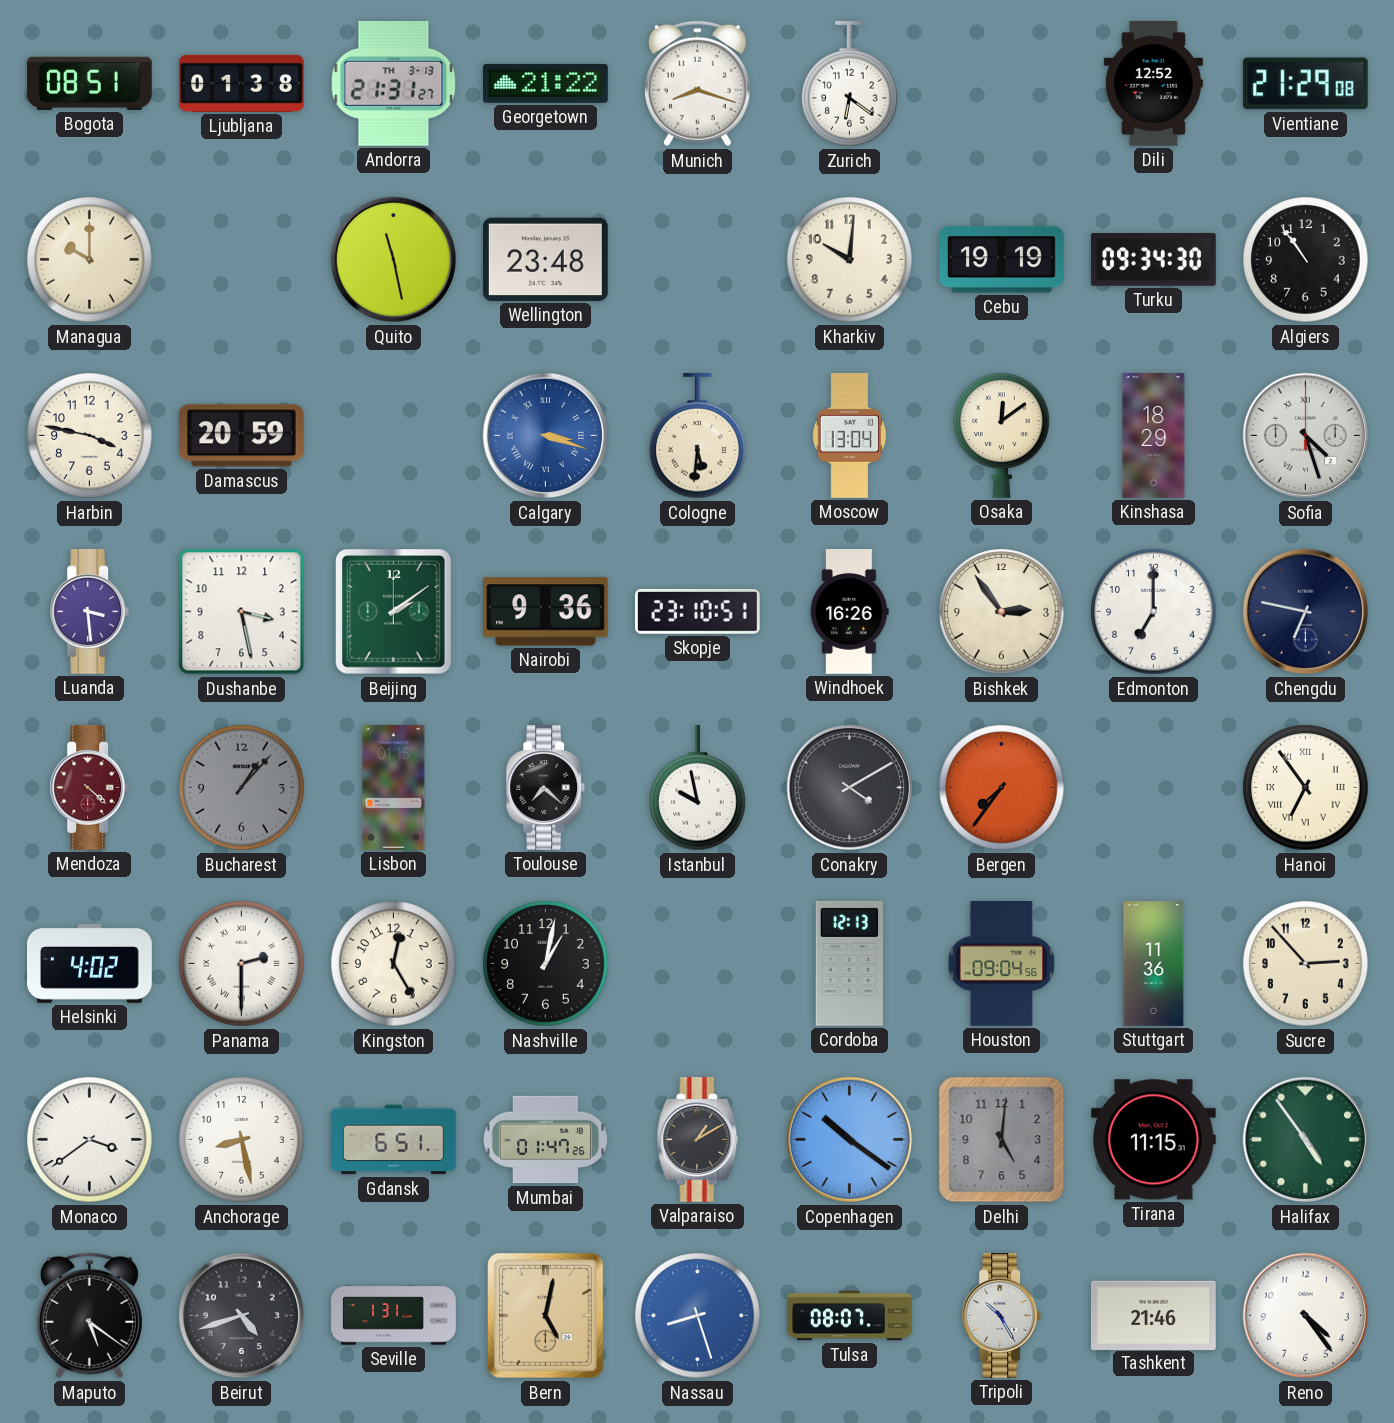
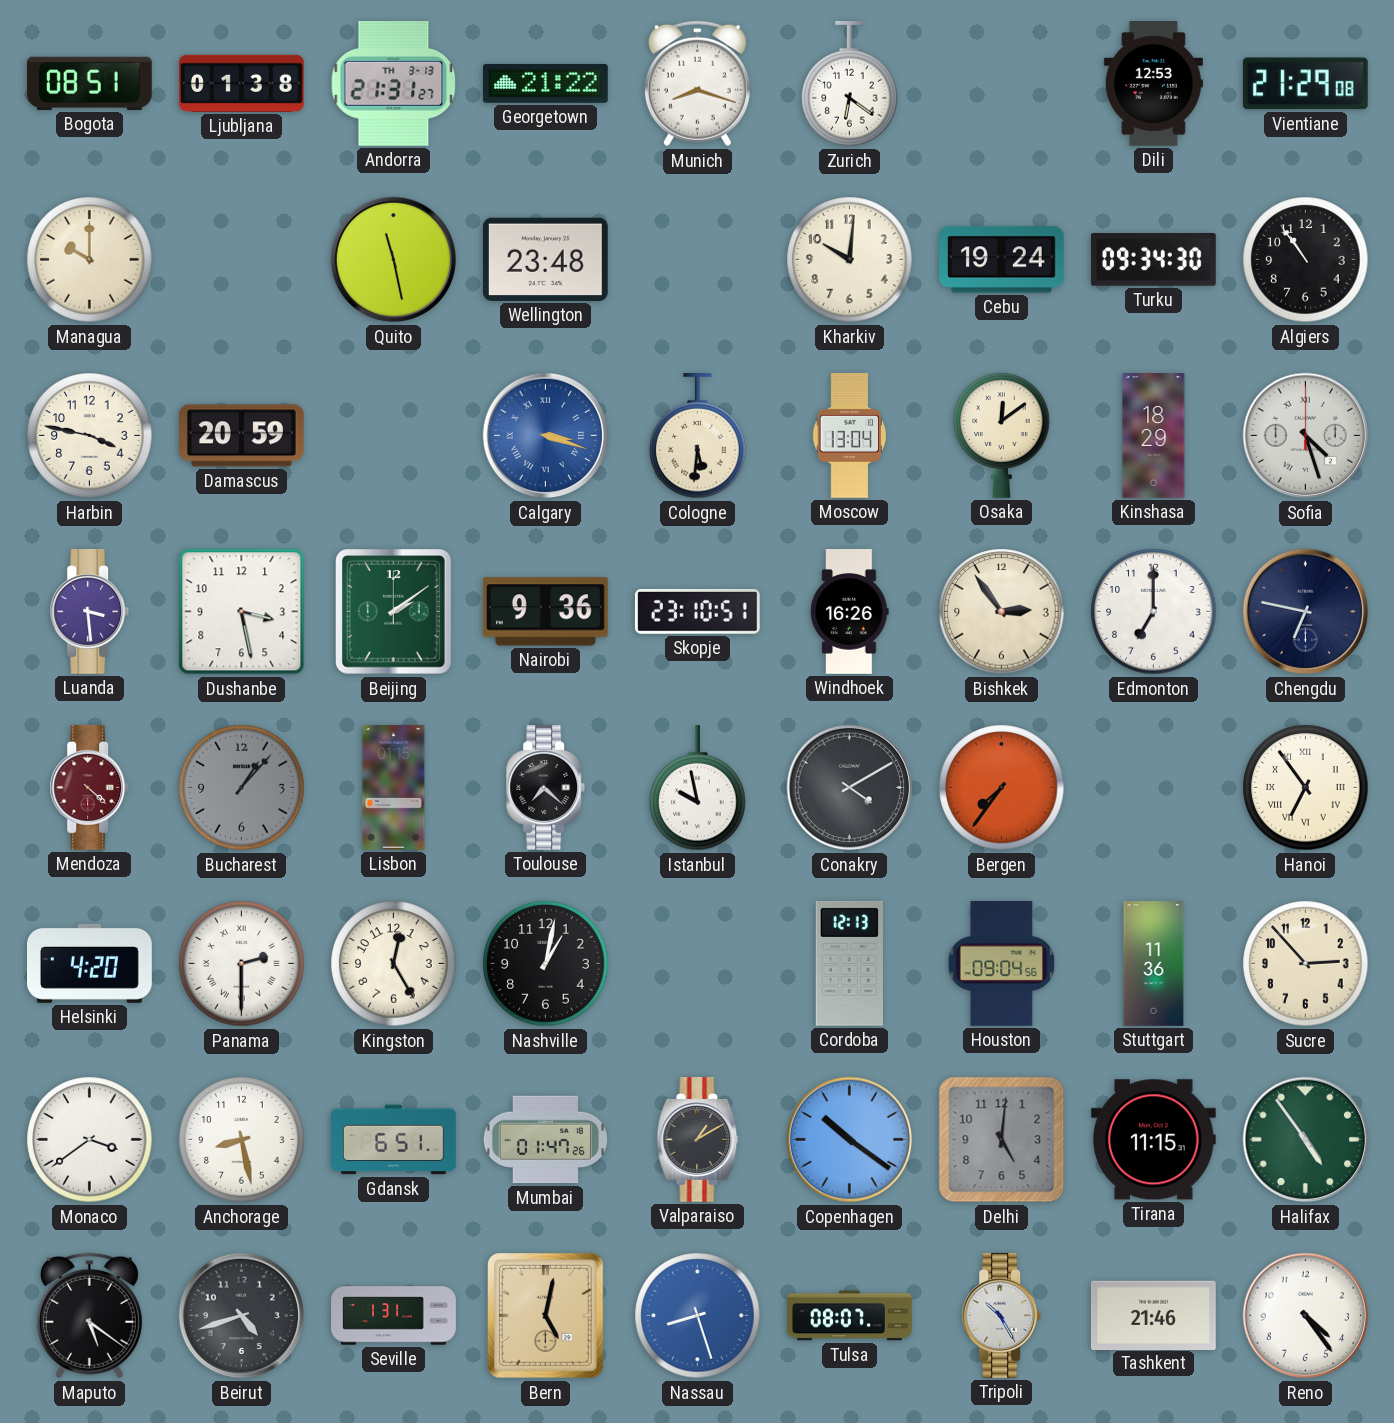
Dili: 12:52 -> 12:53 (1153, 84)
Cebu: 19:19 -> 19:24 (1002, 260)
Helsinki: 4:02 -> 4:20 (90, 963)
